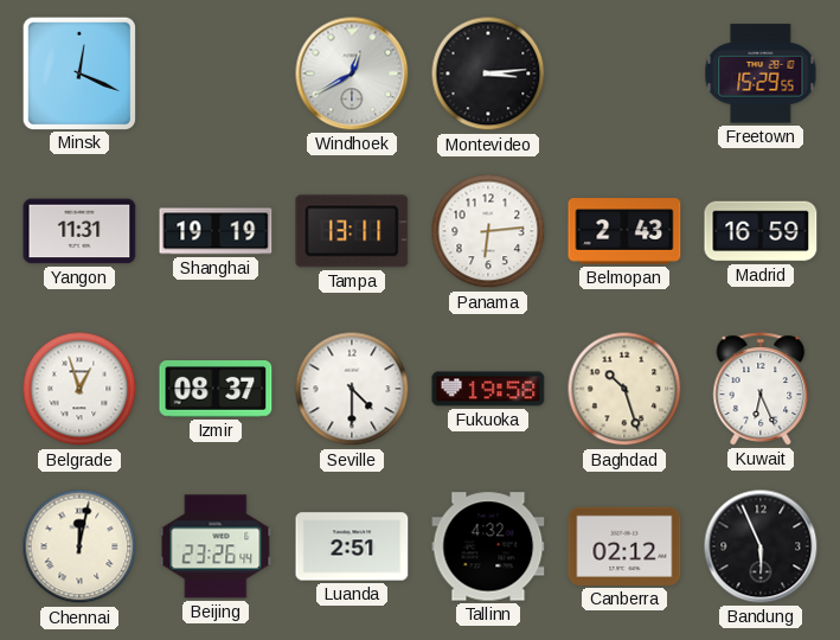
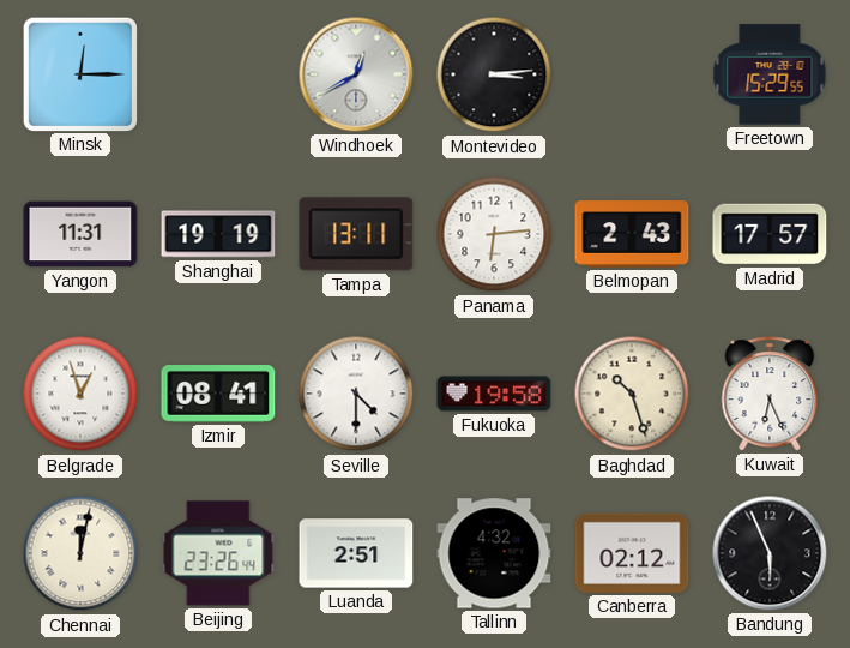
Minsk: 12:19 -> 12:15 (79, 73)
Madrid: 16:59 -> 17:57 (770, 234)
Izmir: 08:37 -> 08:41 (218, 395)
